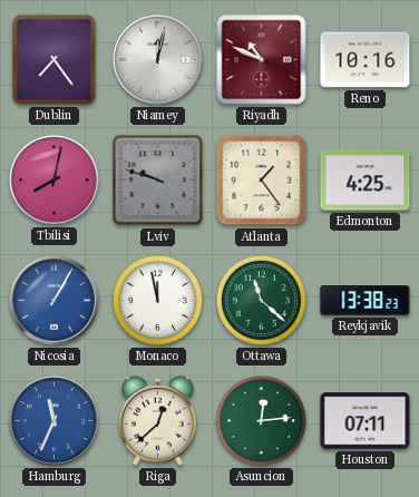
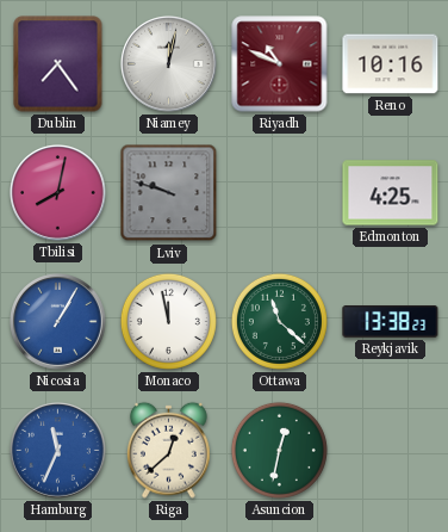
Atlanta: 1:24 -> none (262, 181)
Asuncion: 12:14 -> 12:32 (279, 450)
Houston: 07:11 -> none (366, 421)
